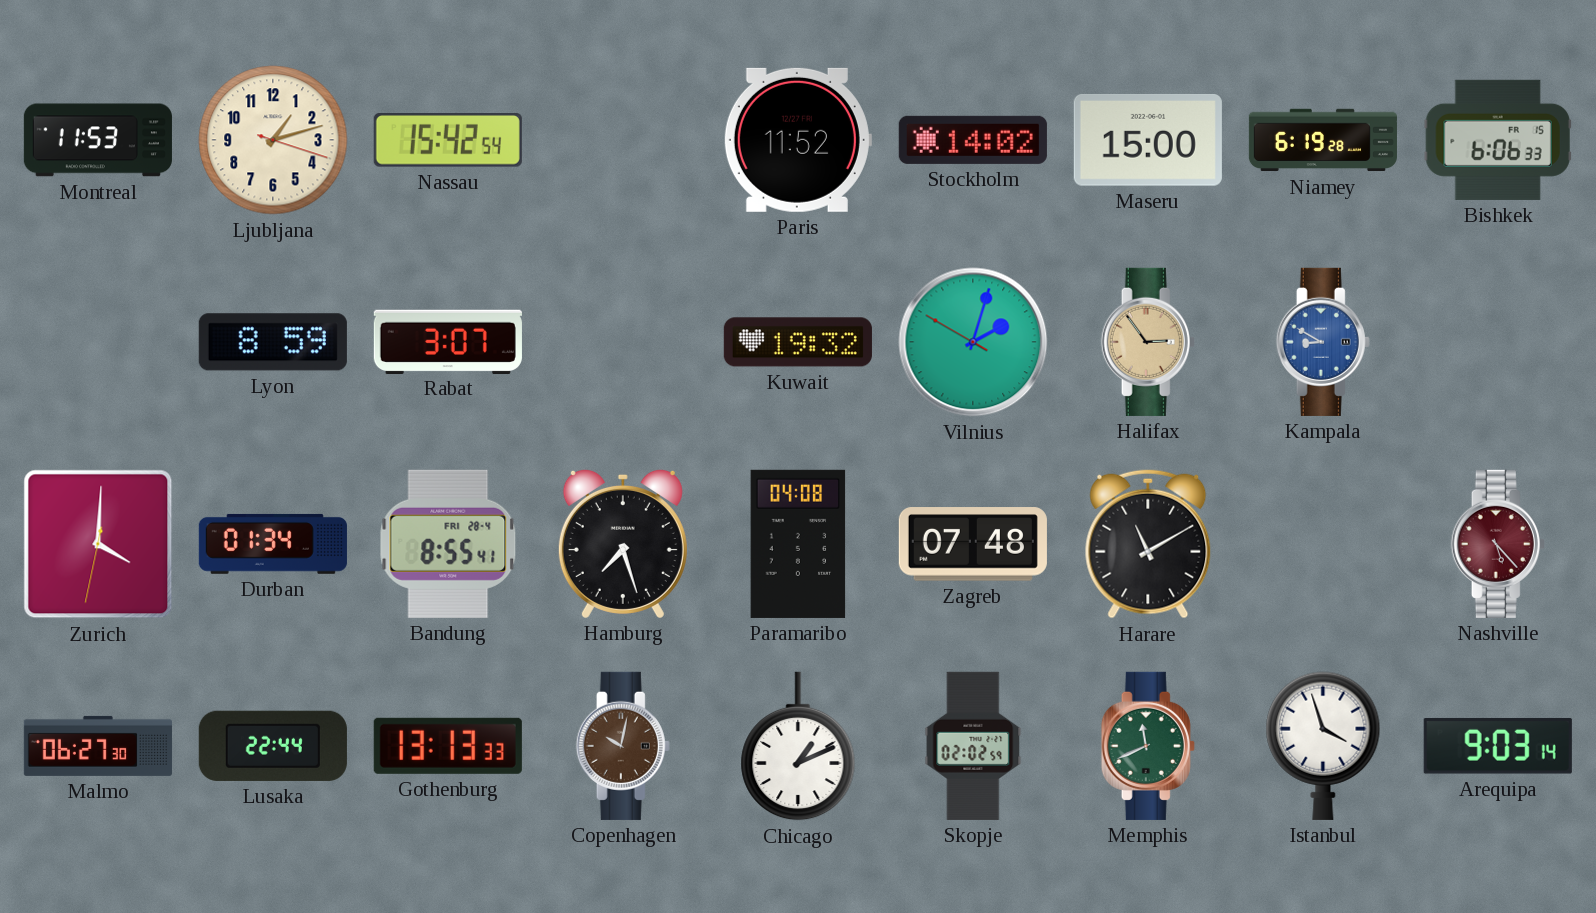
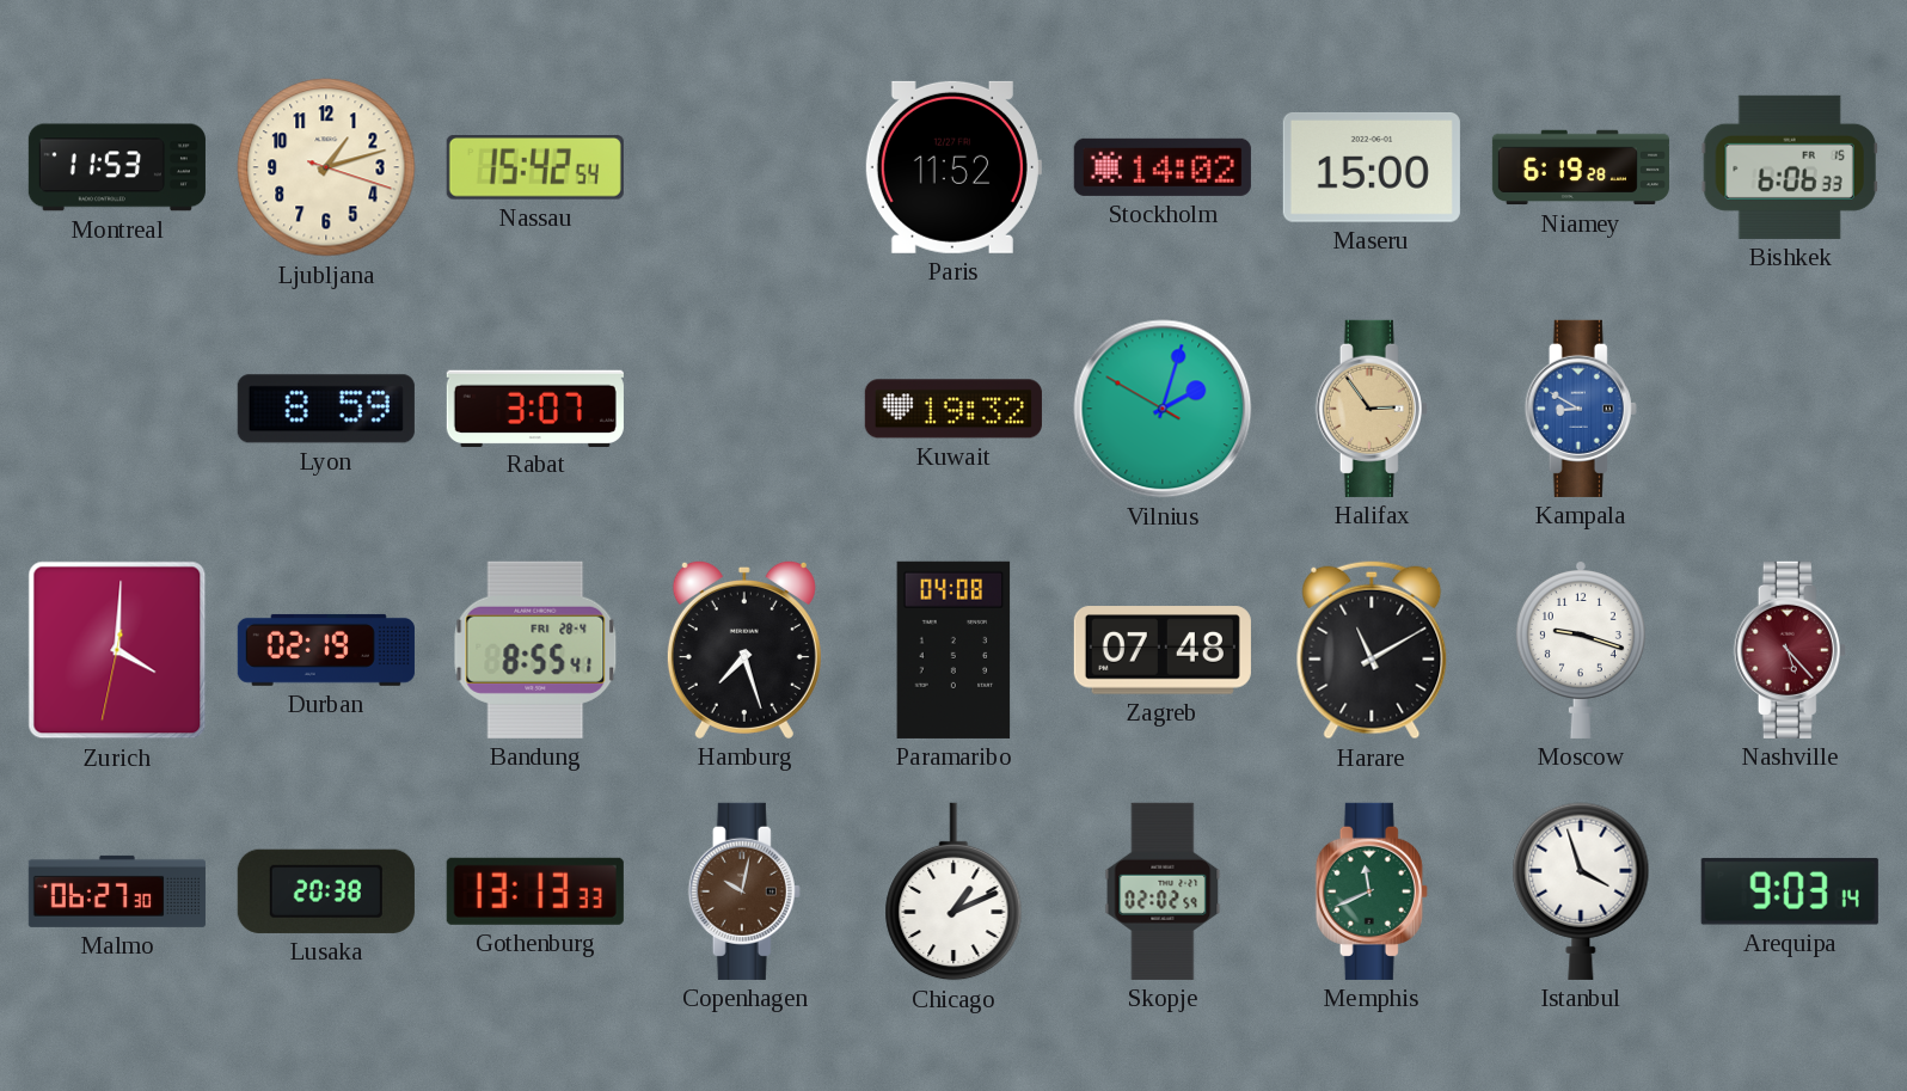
Durban: 01:34 -> 02:19 (326, 650)
Moscow: none -> 9:18 (1581, 650)
Lusaka: 22:44 -> 20:38 (326, 891)
